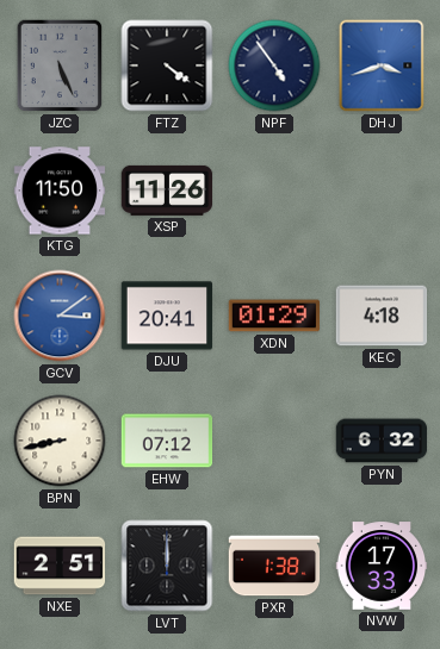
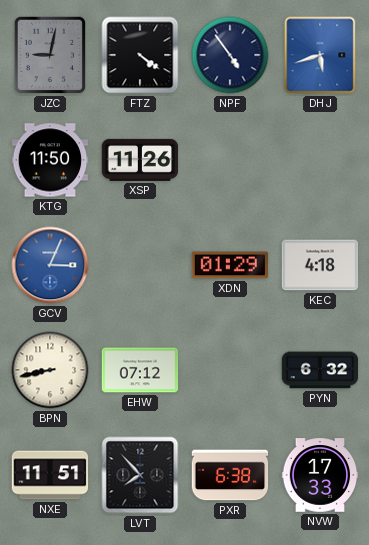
JZC: 5:26 -> 9:02 (50, 55)
DHJ: 3:42 -> 5:42 (320, 55)
GCV: 3:09 -> 3:04 (50, 265)
DJU: 20:41 -> none (167, 316)
NXE: 2:51 -> 11:51 (50, 475)
LVT: 12:00 -> 7:53 (140, 475)
PXR: 1:38 -> 6:38 (230, 475)
